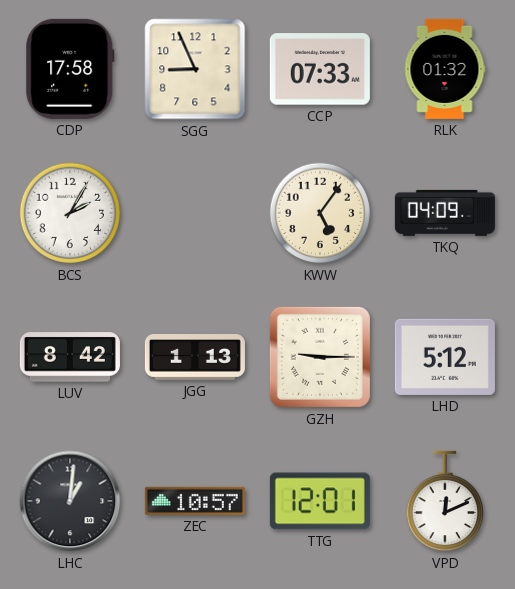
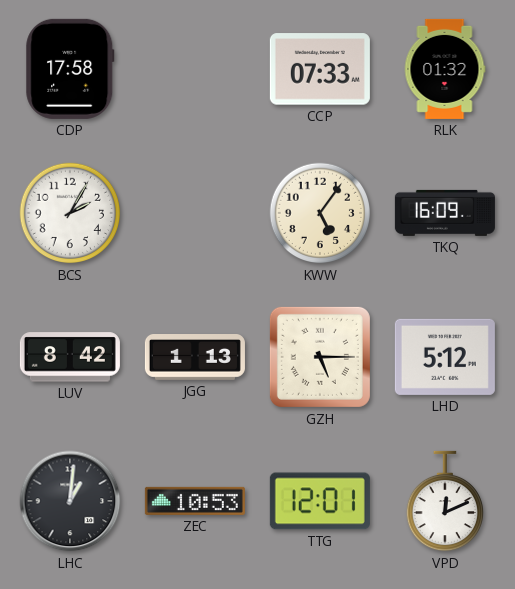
SGG: 8:56 -> none (195, 69)
TKQ: 04:09 -> 16:09 (445, 213)
GZH: 9:15 -> 5:15 (320, 357)
ZEC: 10:57 -> 10:53 (195, 501)
